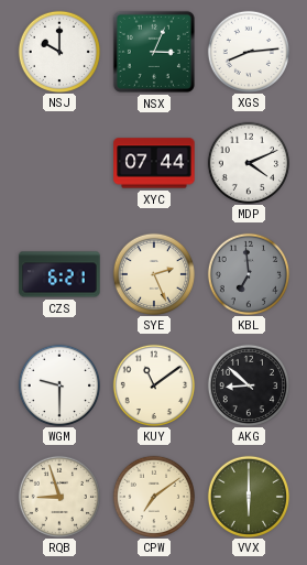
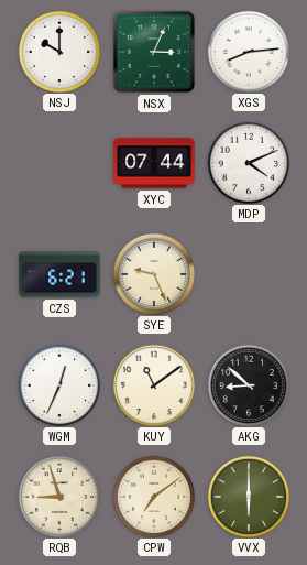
SYE: 2:26 -> 9:26 (153, 273)
KBL: 6:59 -> none (248, 273)
WGM: 9:30 -> 12:34 (58, 384)
